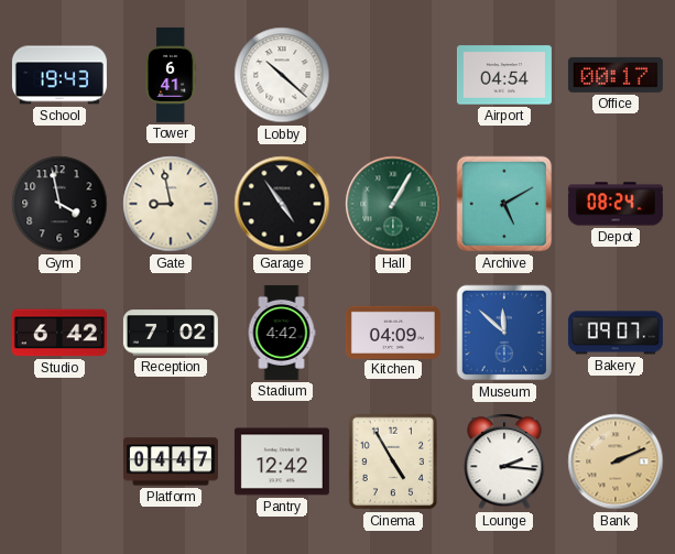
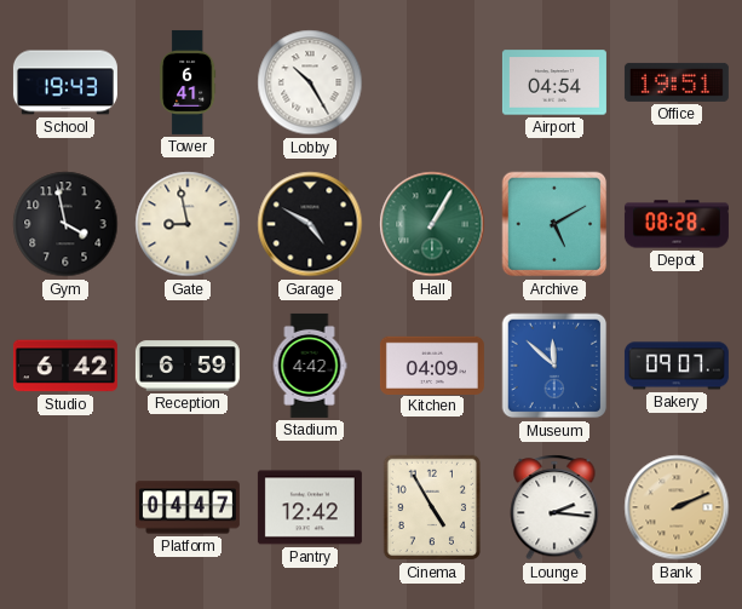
Lobby: 10:22 -> 10:25 (310, 82)
Office: 00:17 -> 19:51 (677, 82)
Garage: 4:54 -> 4:50 (310, 224)
Depot: 08:24 -> 08:28 (677, 224)
Reception: 7:02 -> 6:59 (188, 366)
